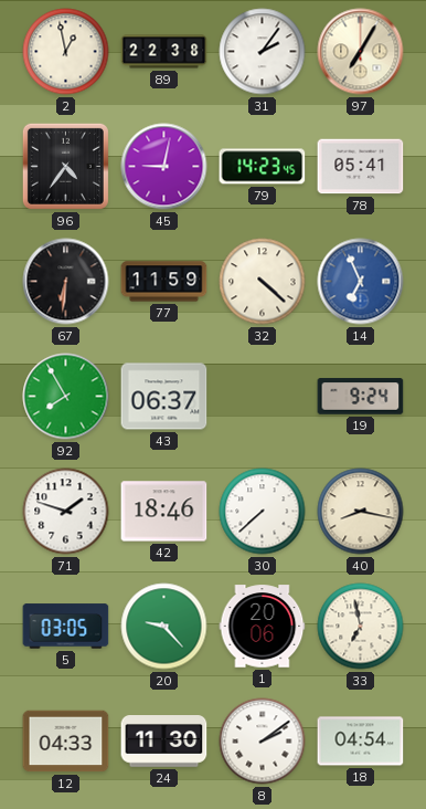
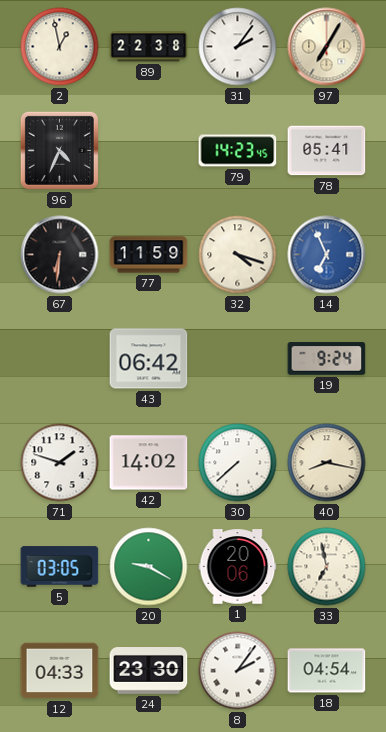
96: 4:36 -> 4:34 (59, 150)
45: 9:02 -> none (164, 167)
32: 4:22 -> 4:18 (238, 255)
92: 7:55 -> none (66, 397)
43: 06:37 -> 06:42 (149, 359)
42: 18:46 -> 14:02 (149, 463)
20: 9:23 -> 9:20 (149, 567)
24: 11:30 -> 23:30 (149, 671)
8: 2:09 -> 2:06 (238, 671)
